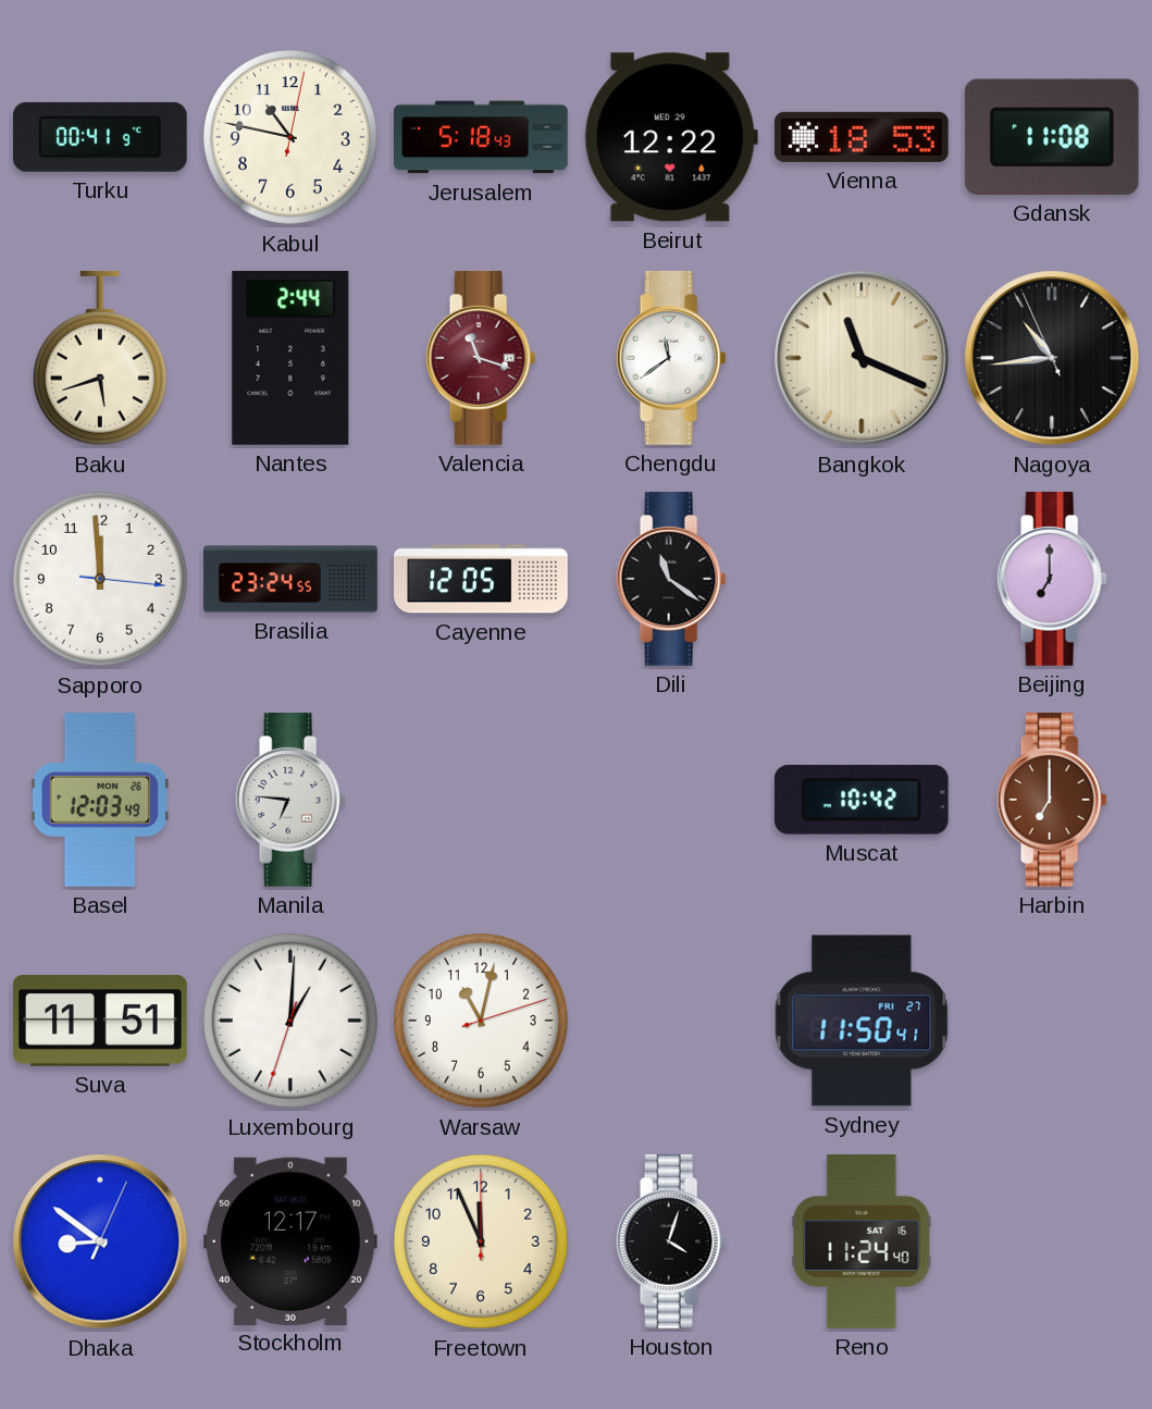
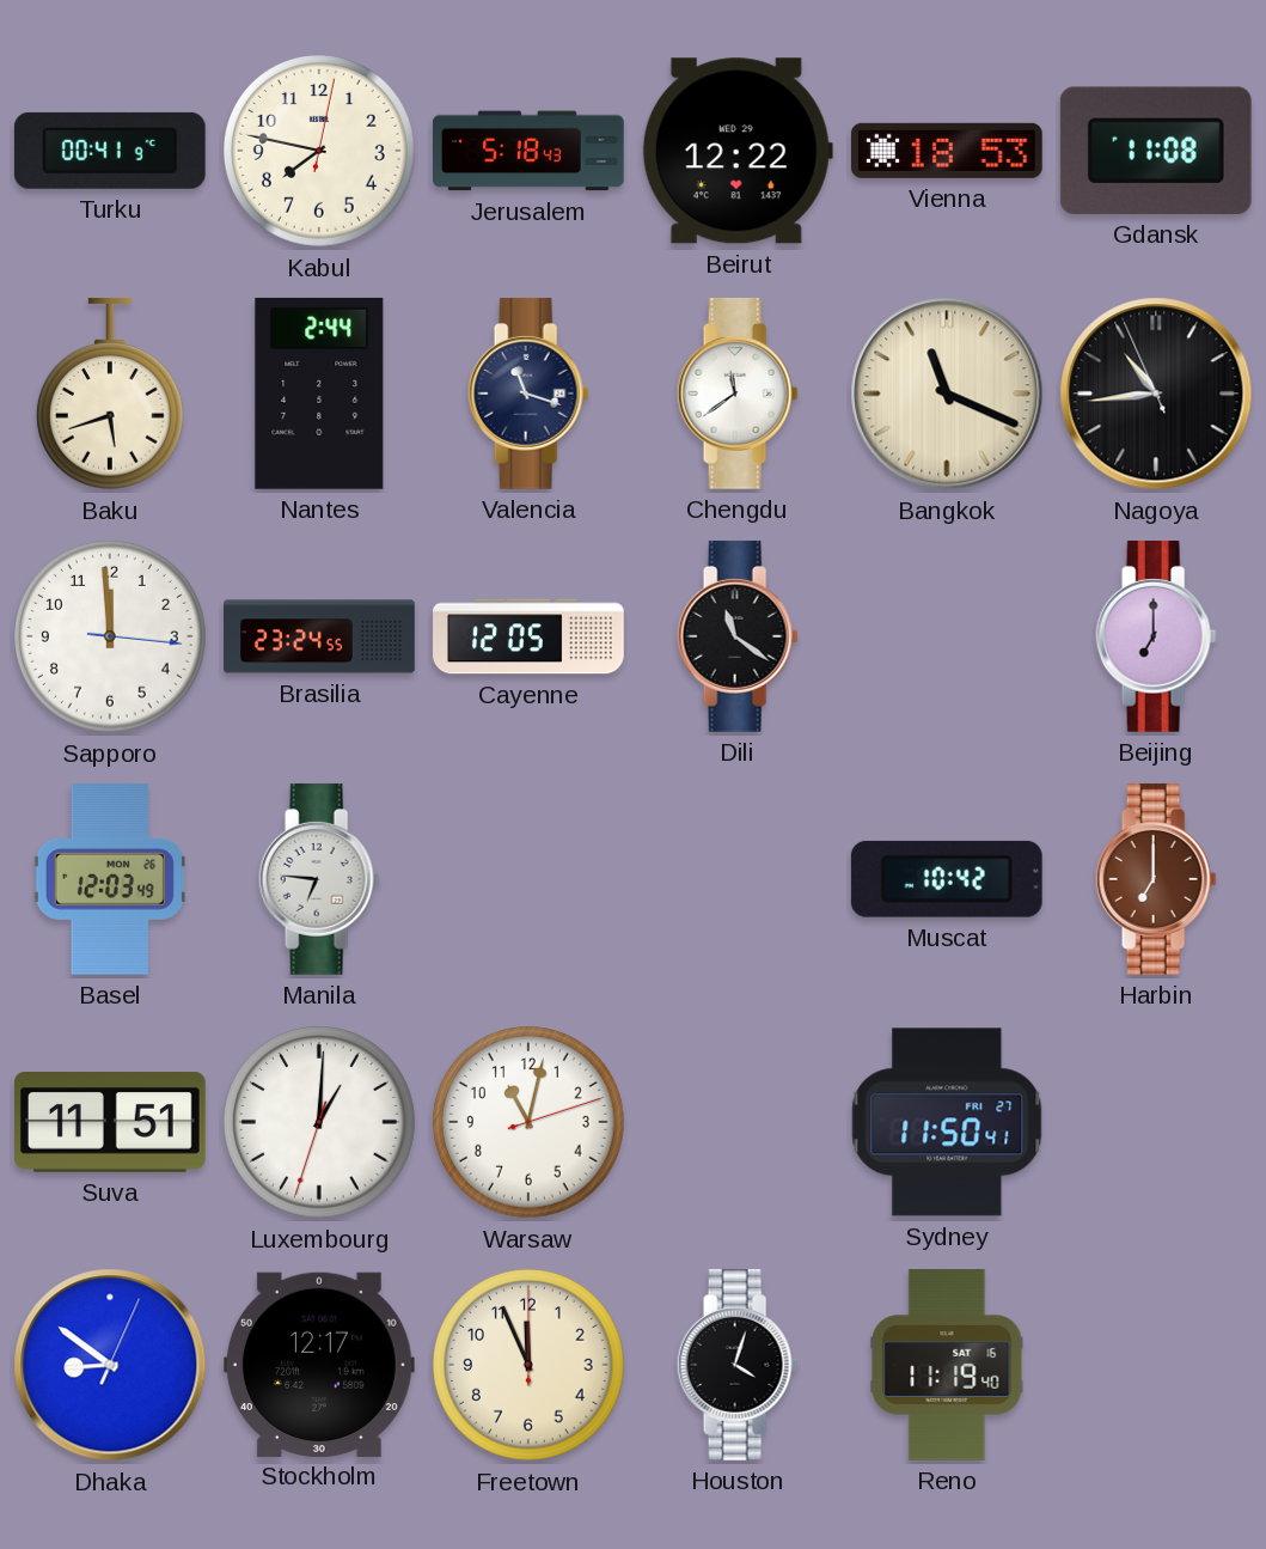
Kabul: 10:47 -> 7:47 (320, 152)
Valencia dial: burgundy -> navy (528, 394)
Reno: 11:24 -> 11:19 (947, 1366)
